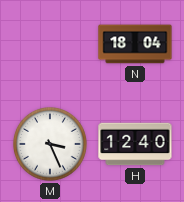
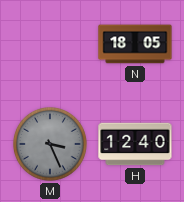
N: 18:04 -> 18:05 (135, 44)
M dial: white -> grey (51, 145)
